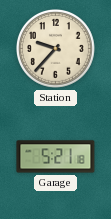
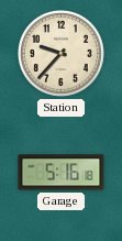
Garage: 5:21 -> 5:16 (62, 173)
